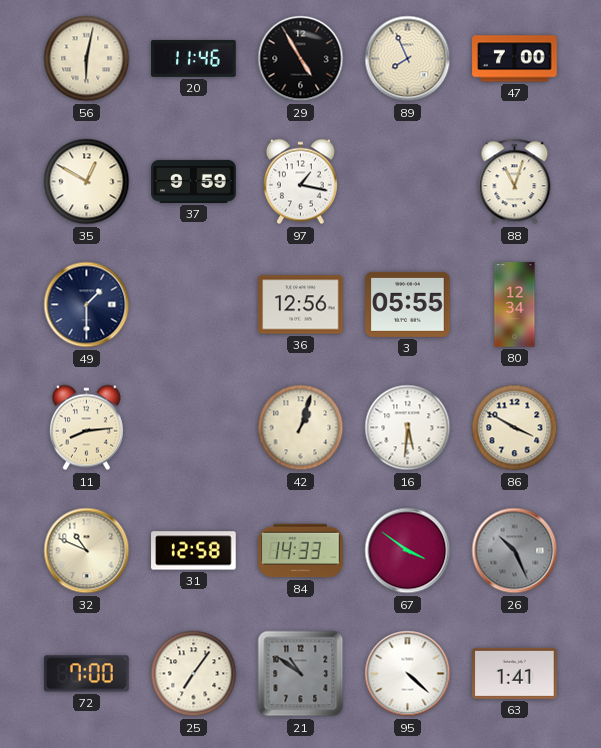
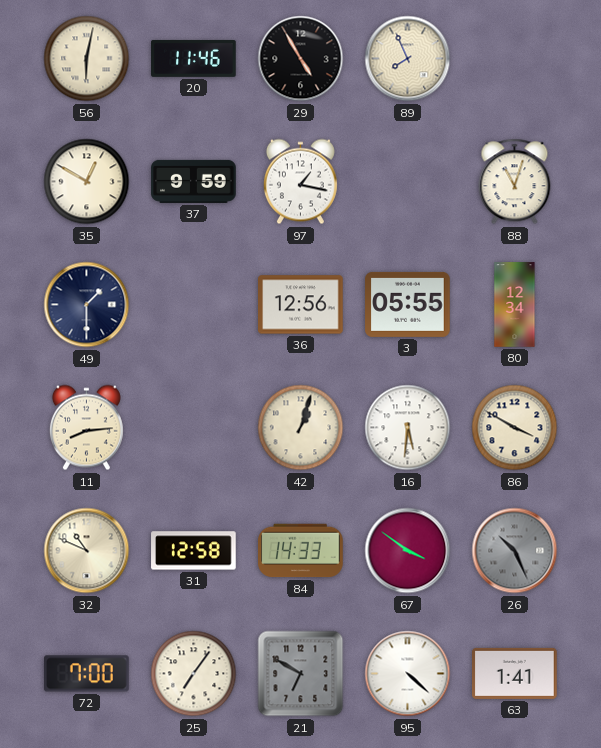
47: 7:00 -> none (515, 59)
21: 10:51 -> 6:50 (301, 674)
